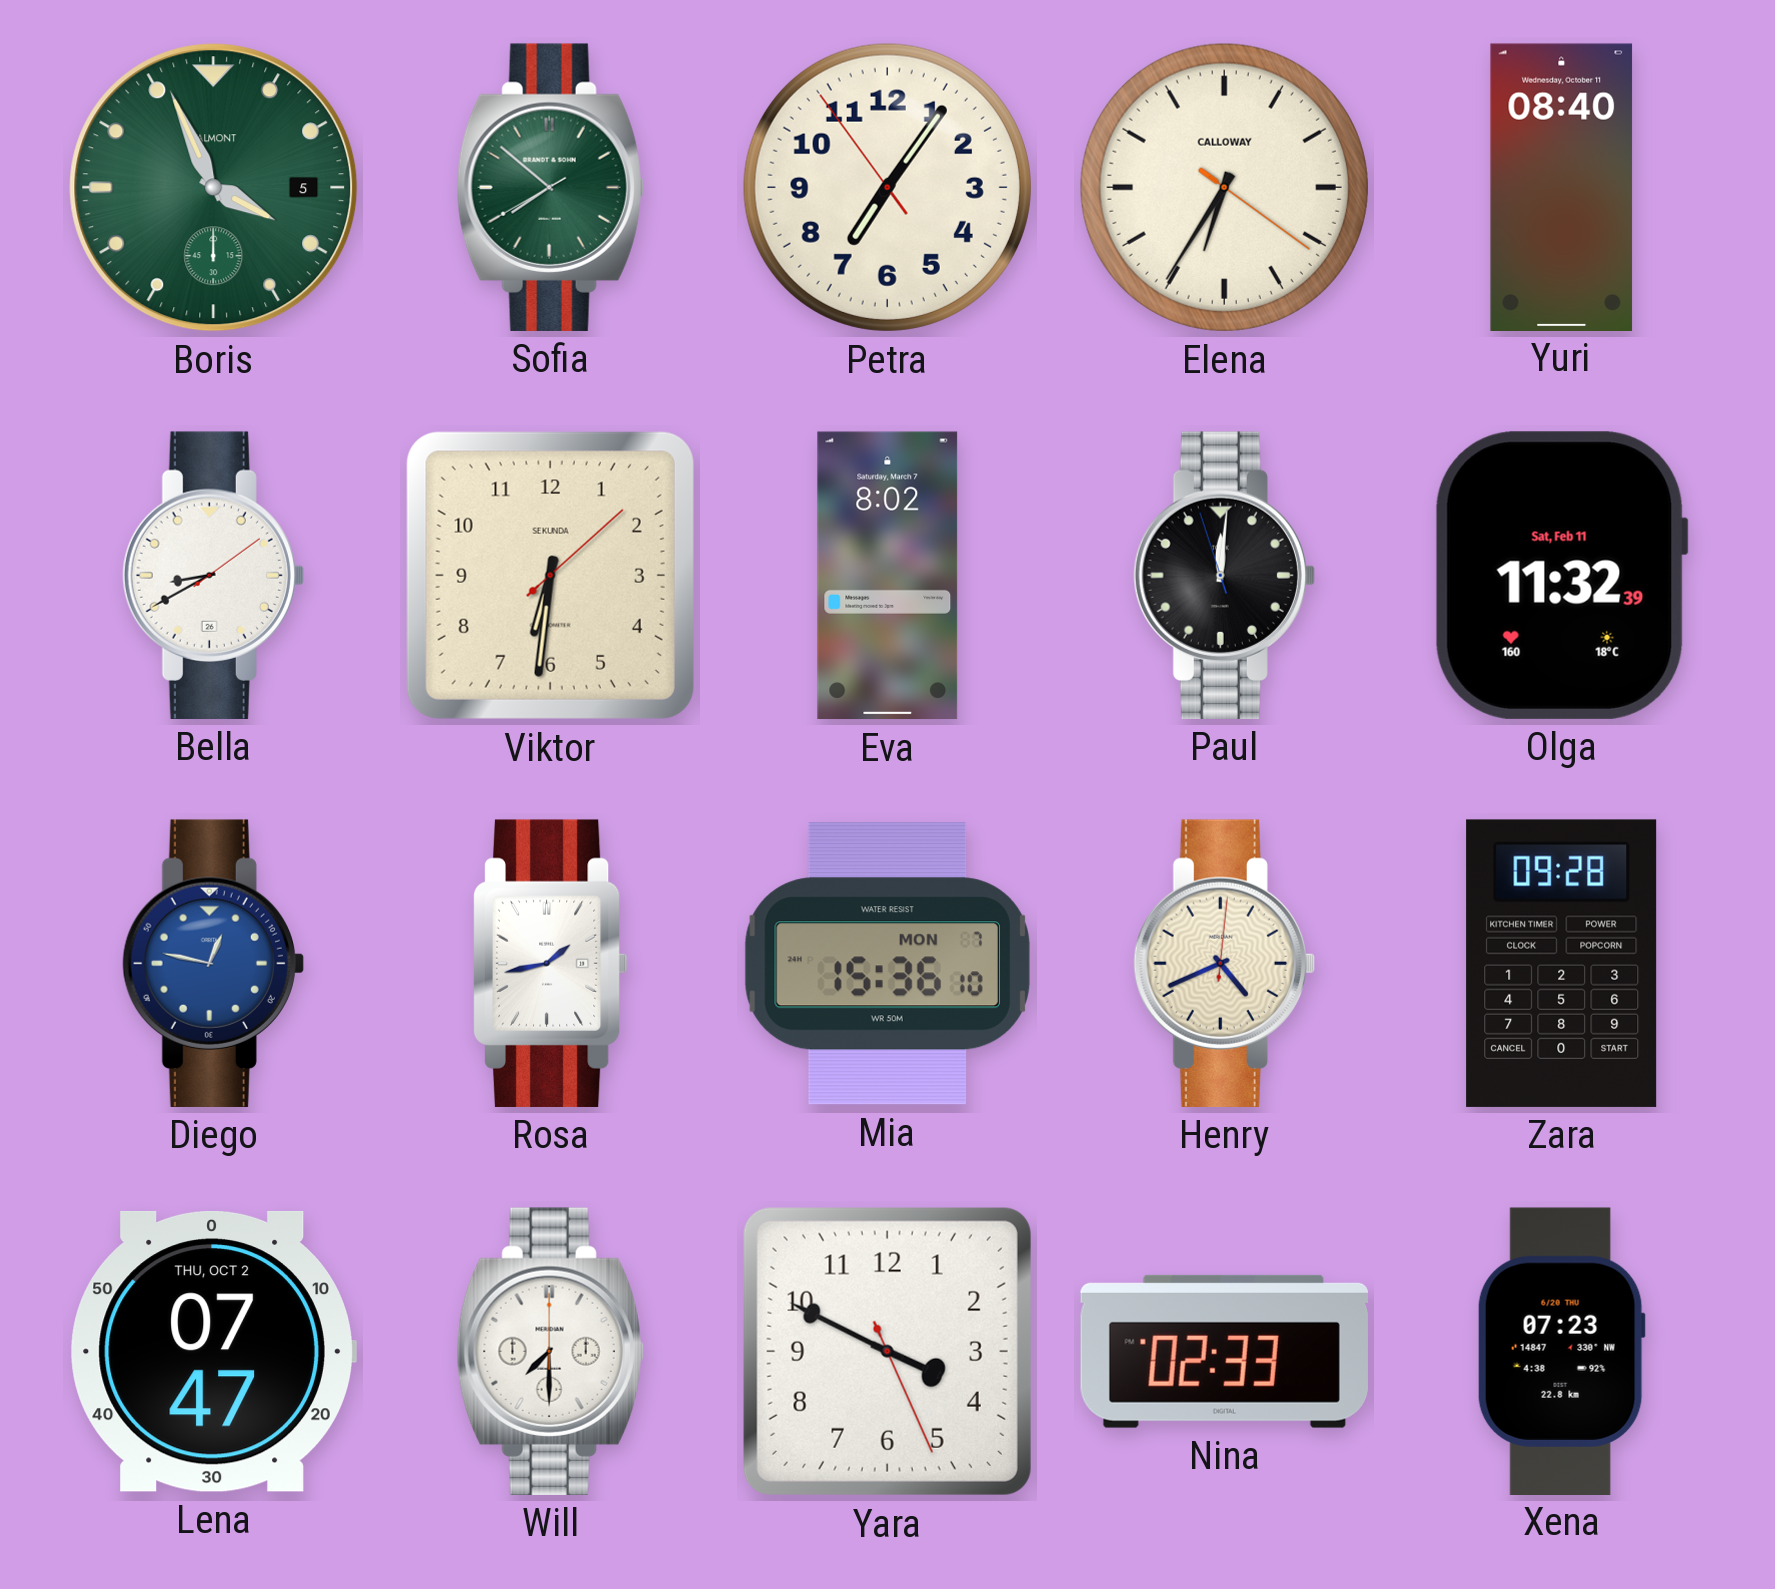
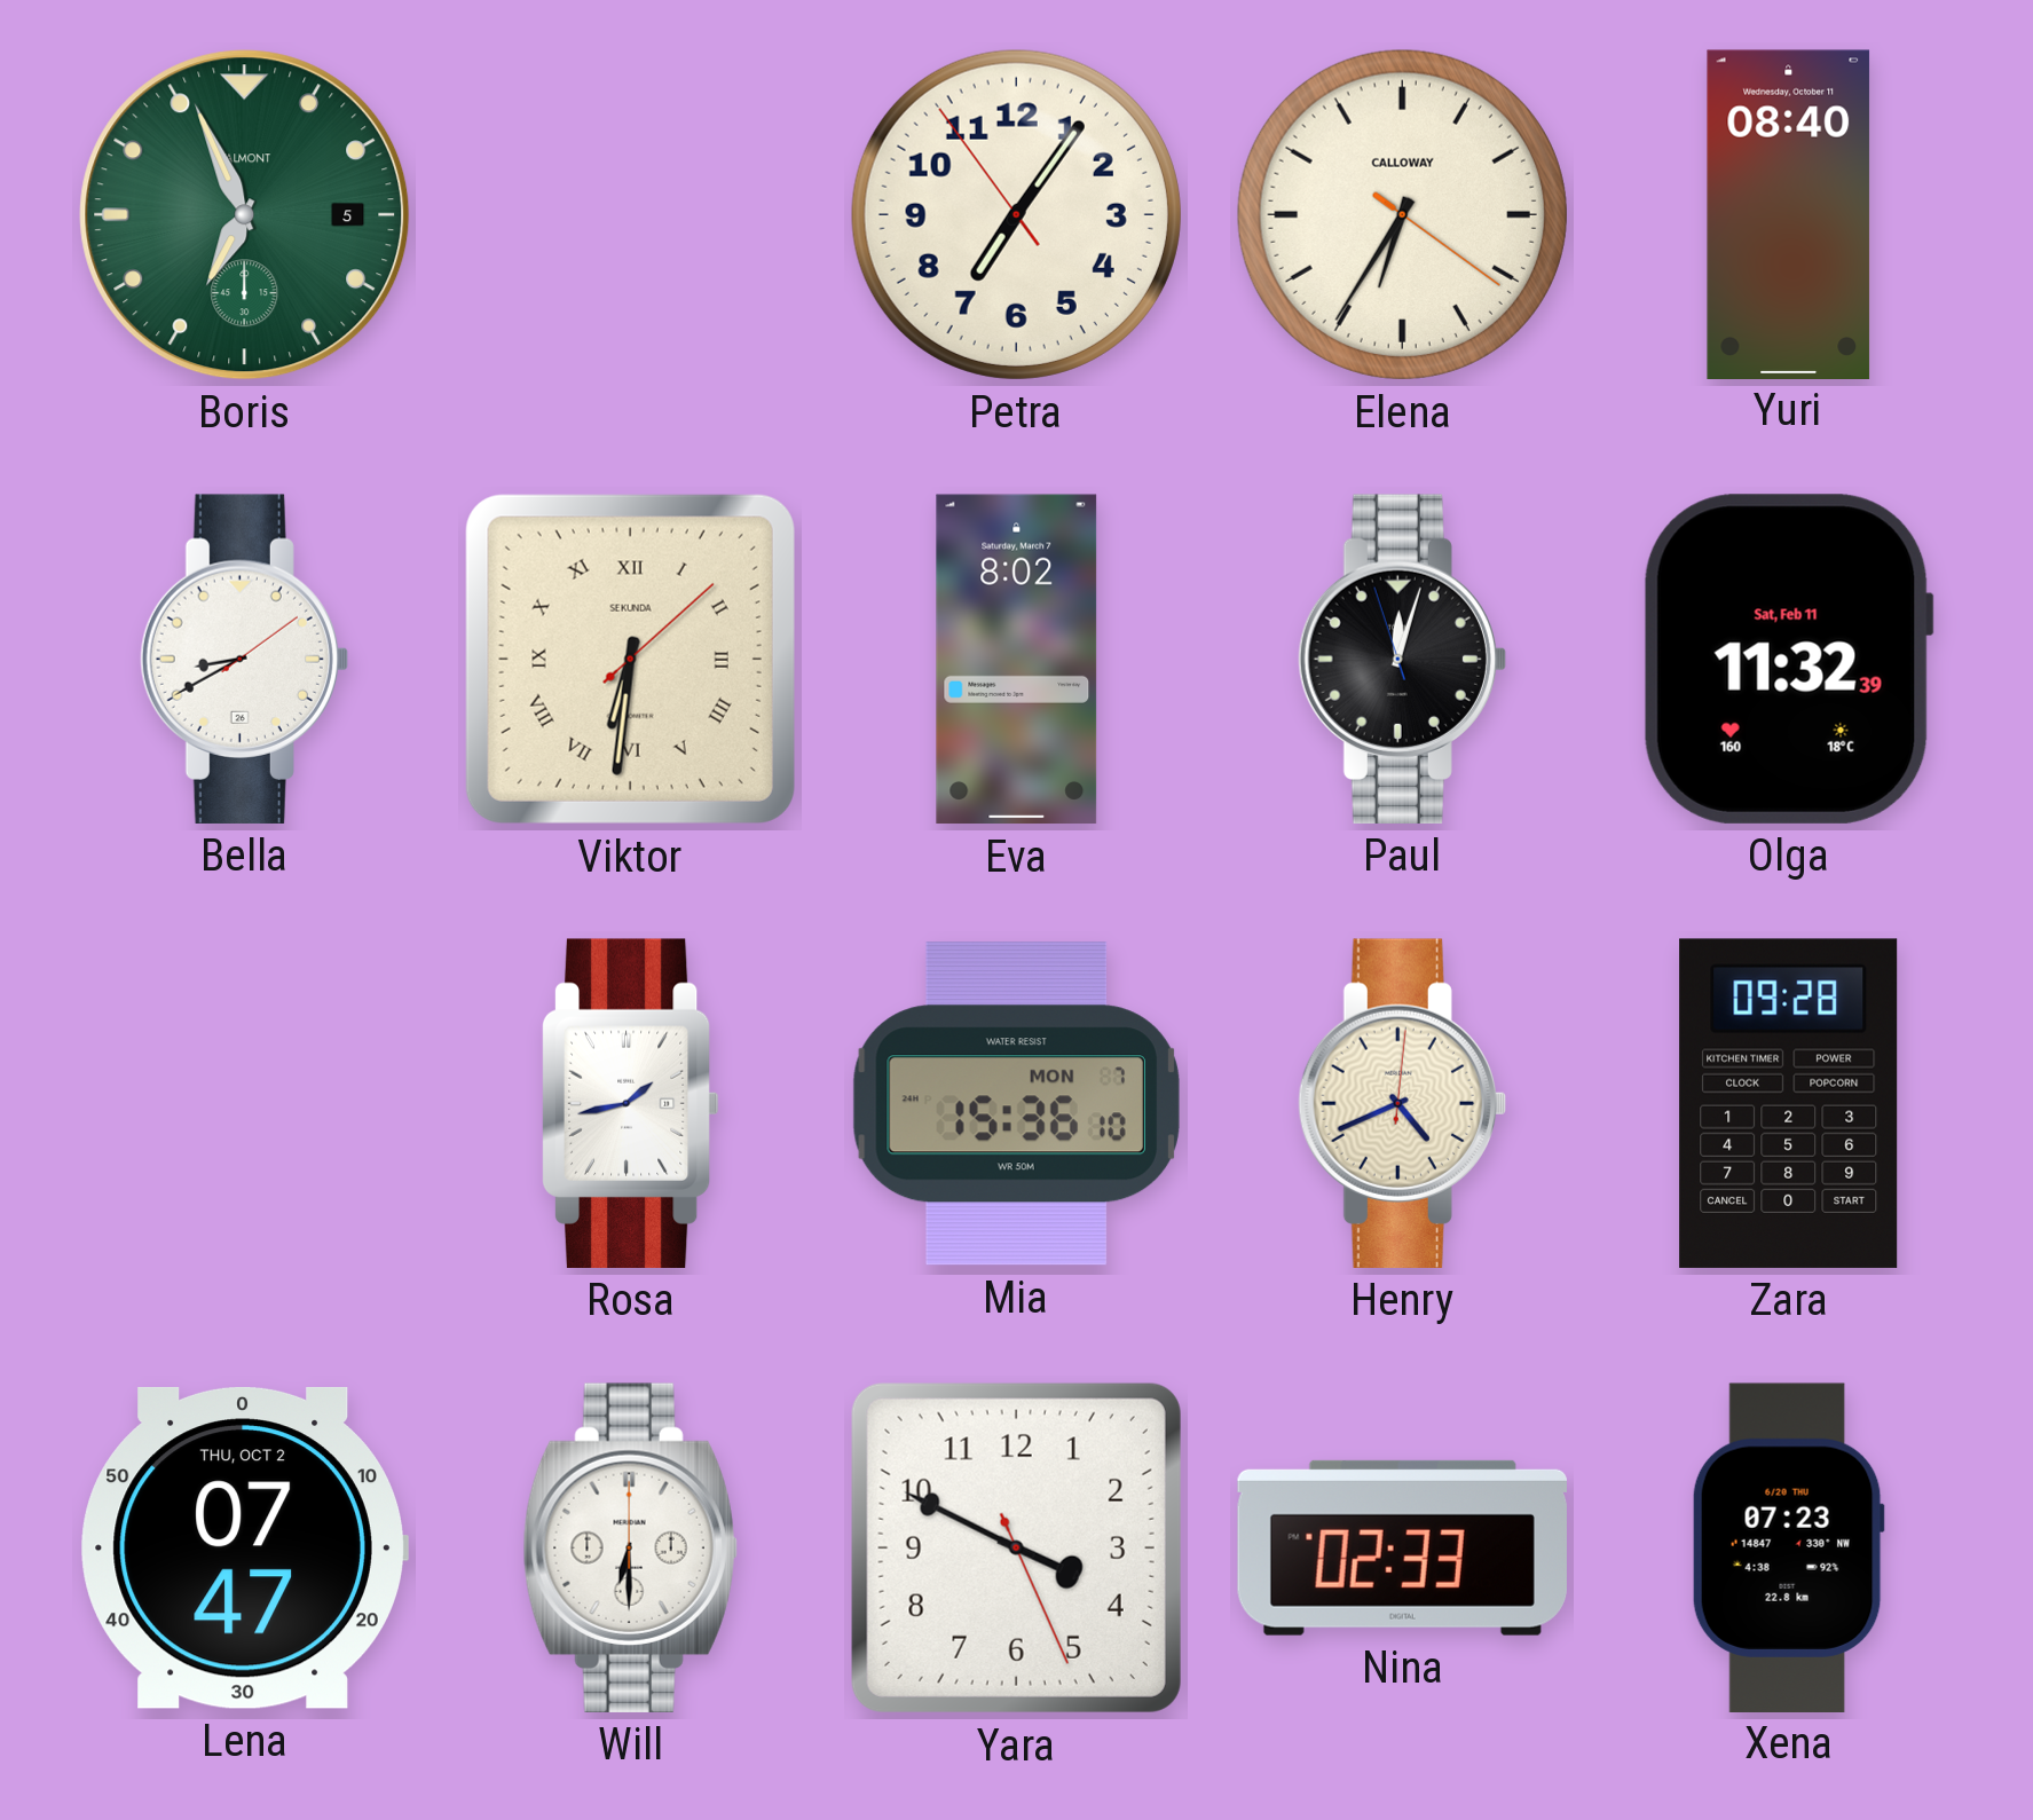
Boris: 3:56 -> 6:56 (245, 215)
Sofia: 7:51 -> none (550, 187)
Viktor numerals: Arabic -> Roman (630, 659)
Paul: 12:00 -> 12:02 (1402, 659)
Diego: 12:47 -> none (213, 963)
Will: 7:30 -> 6:30 (630, 1547)
